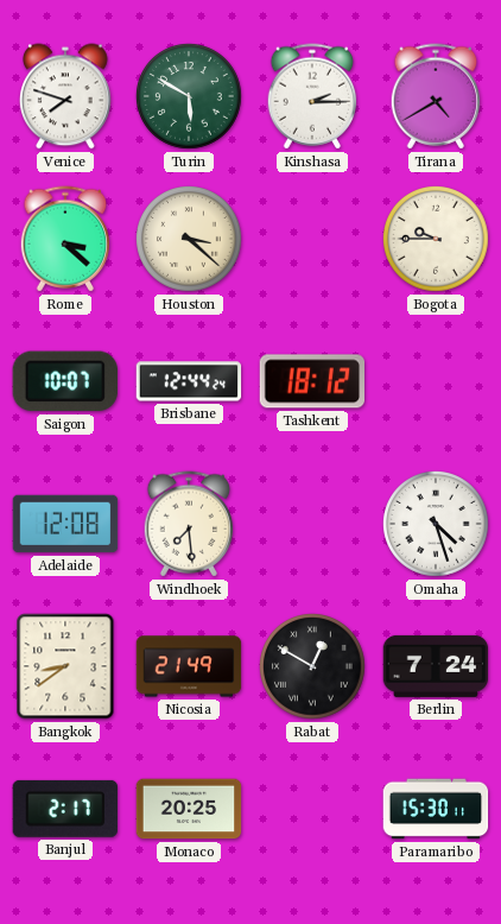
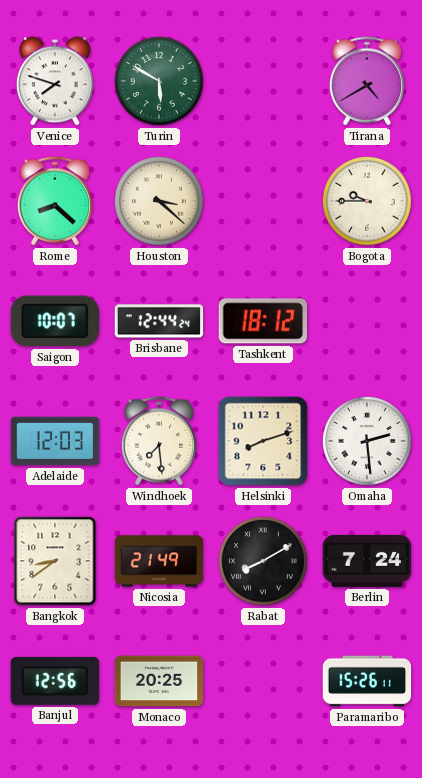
Kinshasa: 2:15 -> none (312, 96)
Rome: 3:22 -> 8:22 (55, 201)
Adelaide: 12:08 -> 12:03 (55, 441)
Helsinki: none -> 8:12 (263, 441)
Omaha: 4:27 -> 2:29 (368, 442)
Rabat: 12:50 -> 8:10 (264, 562)
Banjul: 2:17 -> 12:56 (54, 681)
Paramaribo: 15:30 -> 15:26 (367, 681)
